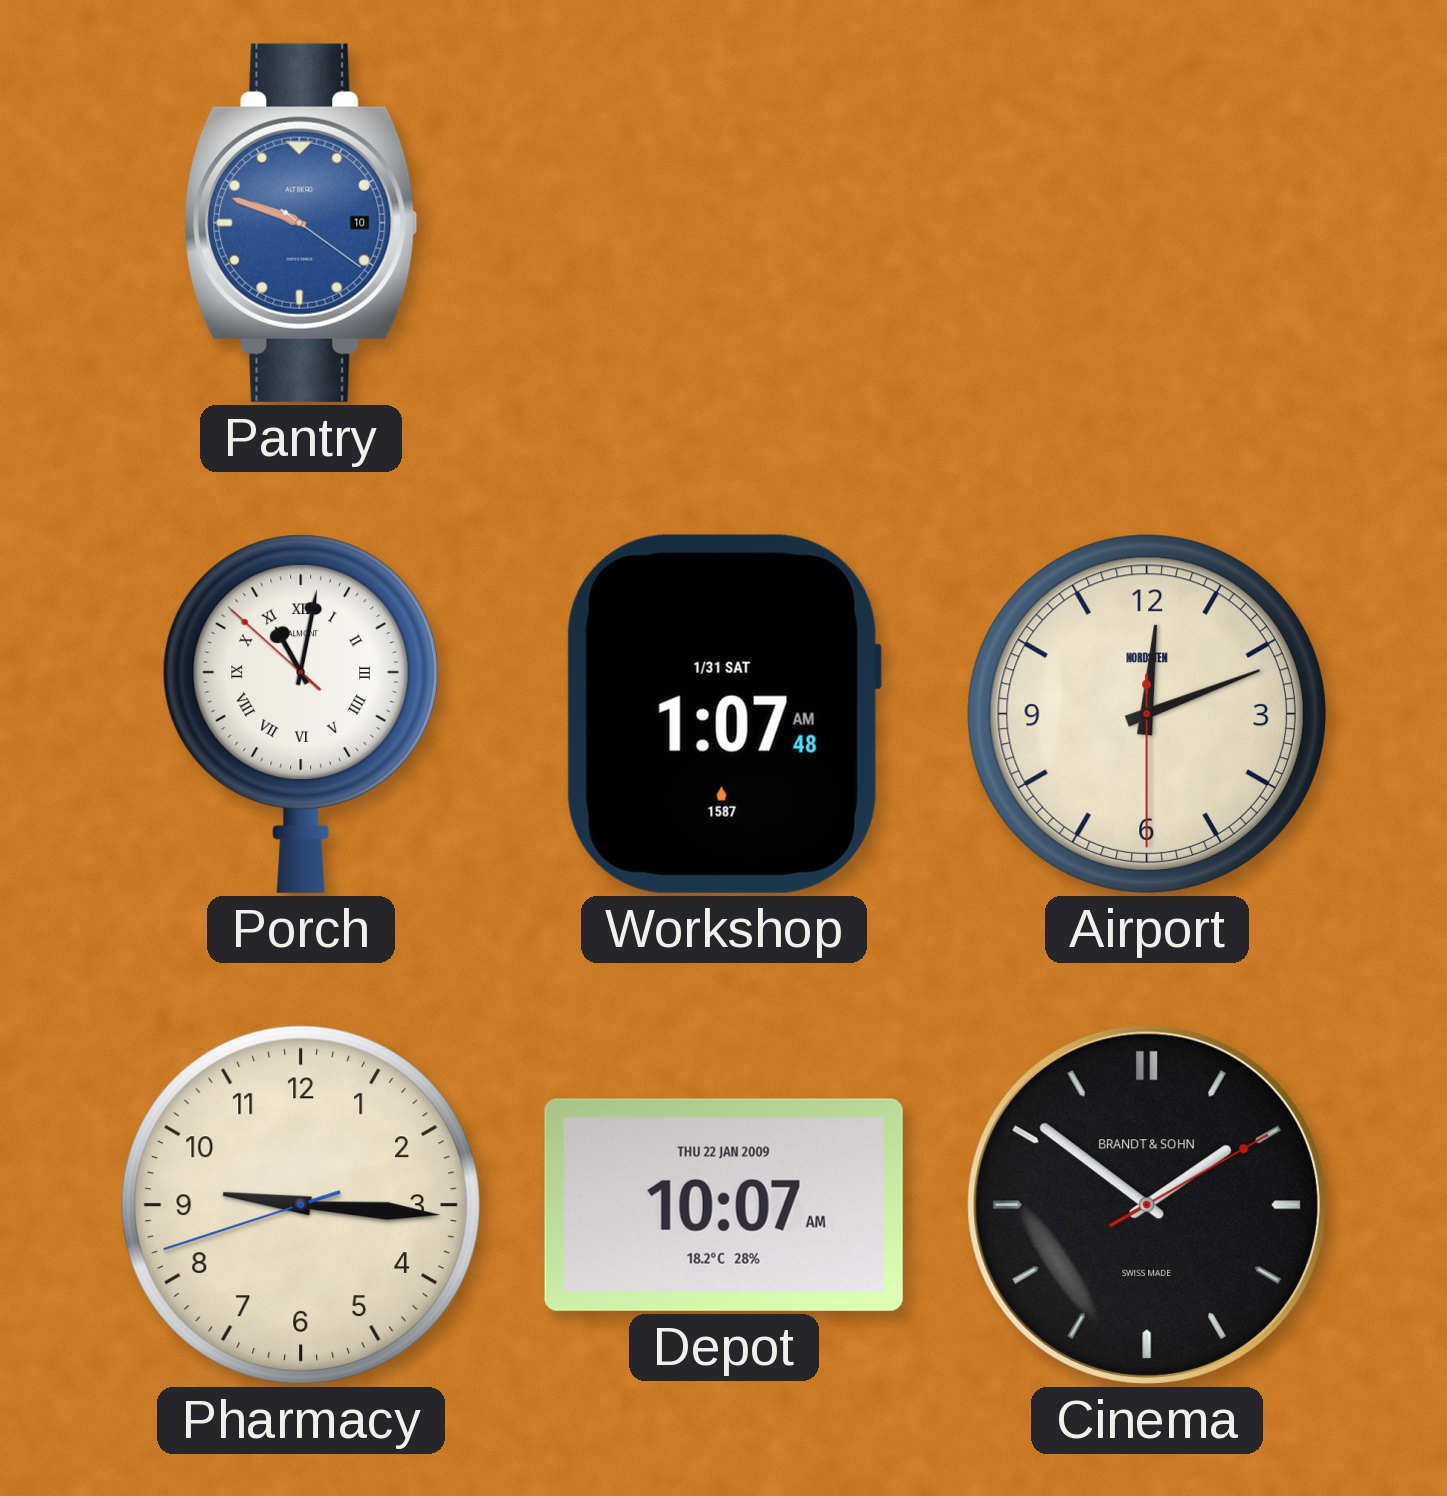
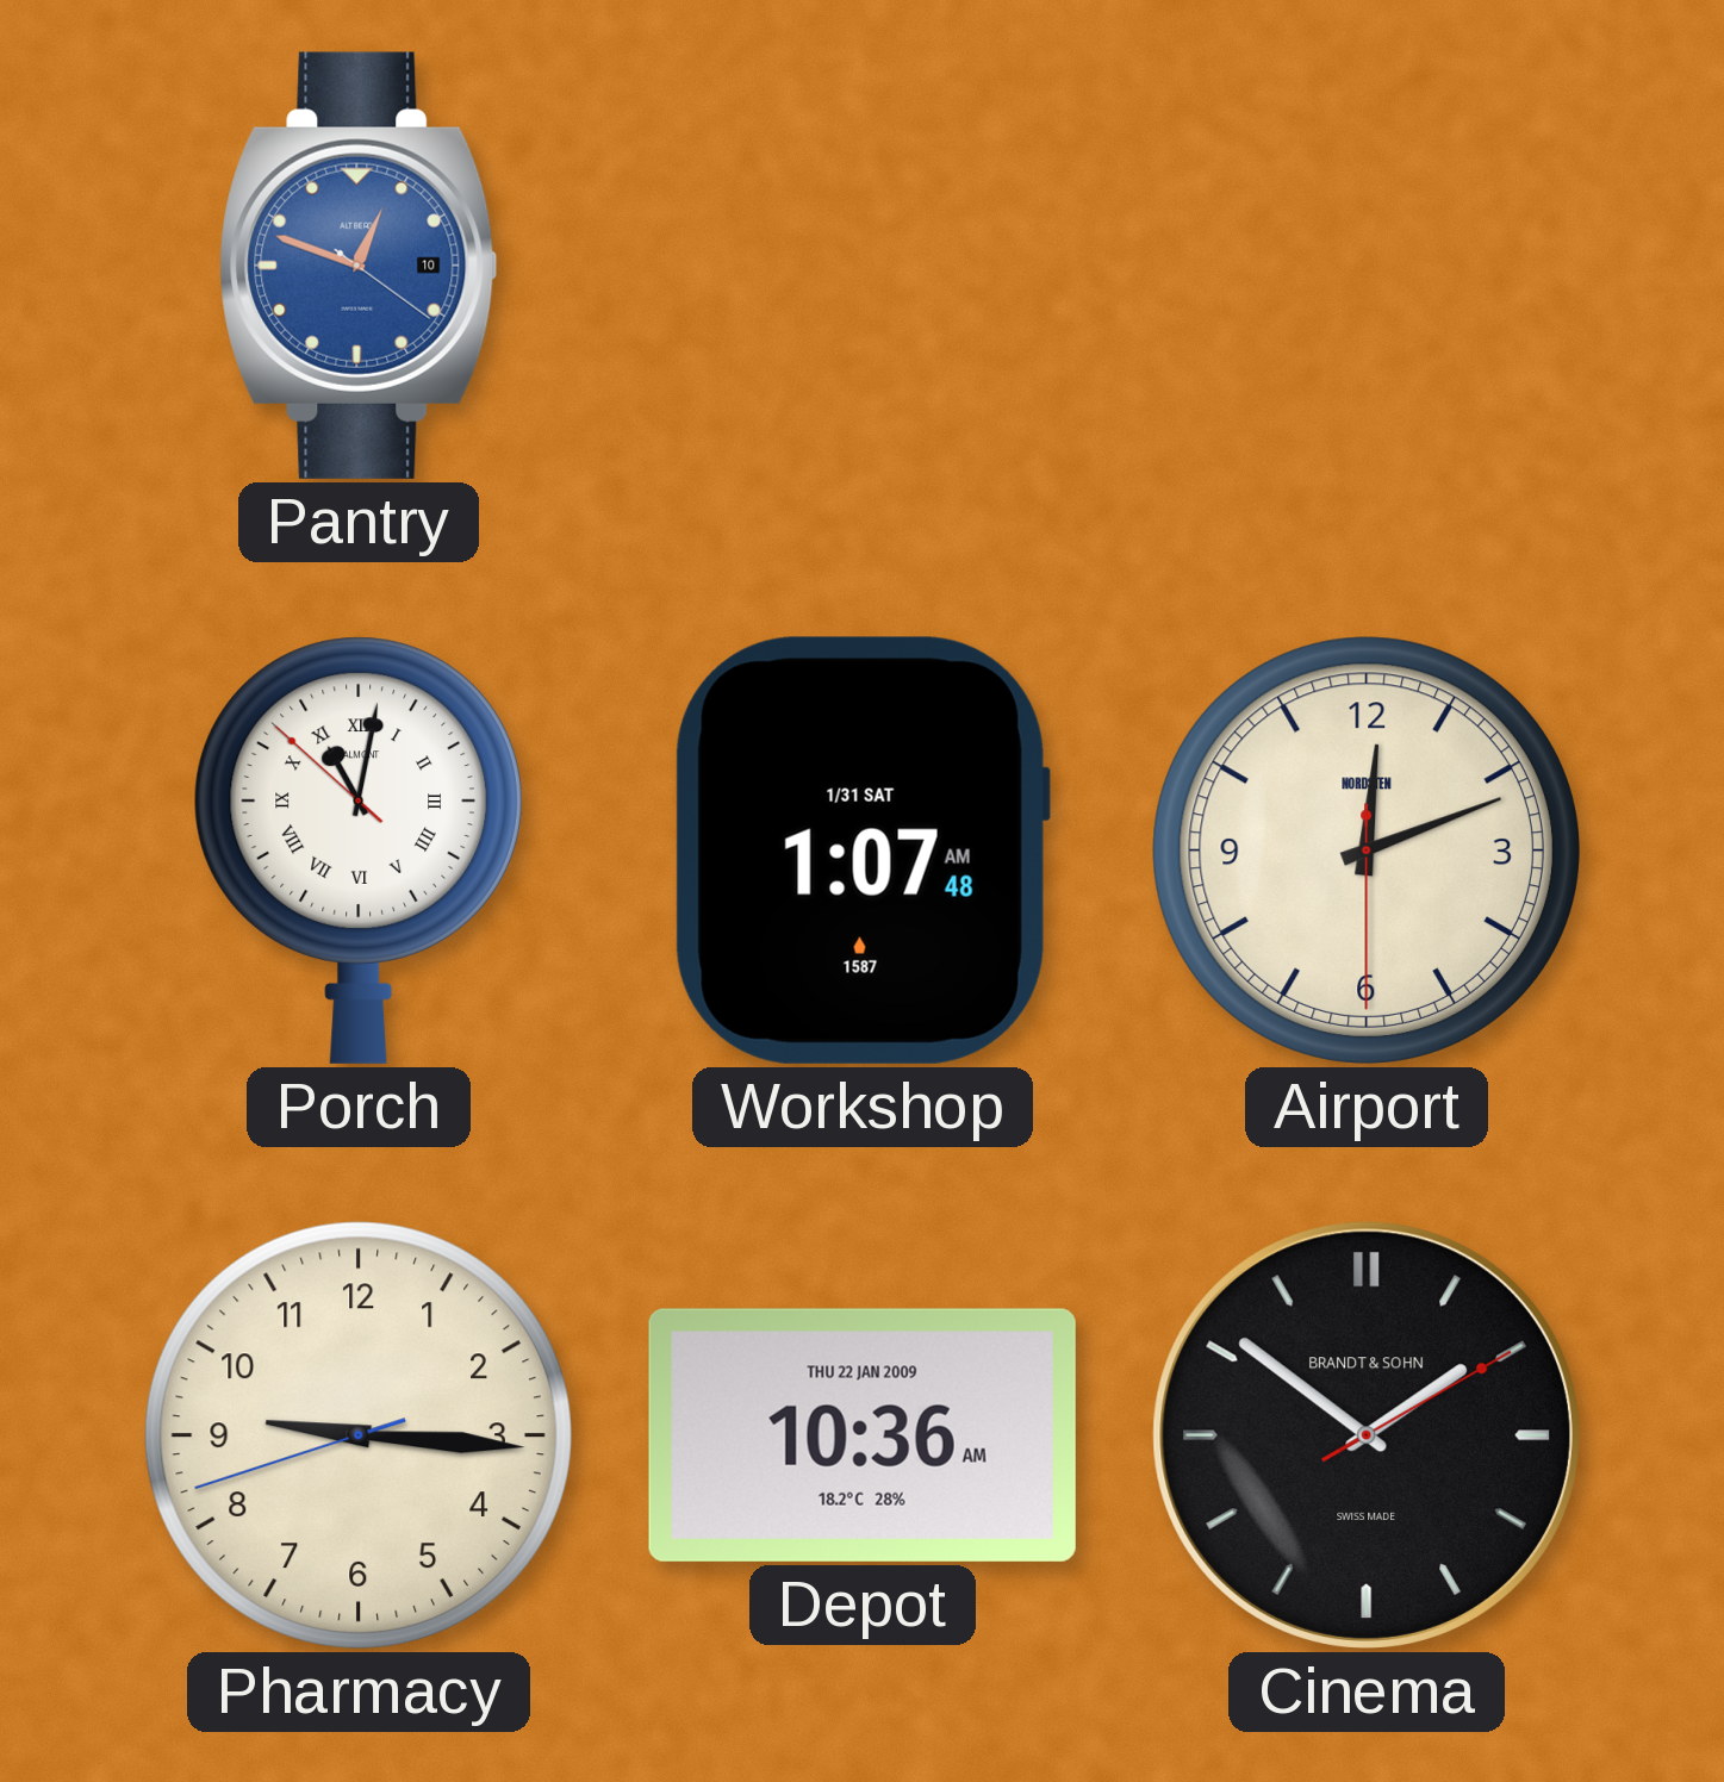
Pantry: 9:48 -> 12:48 (359, 266)
Depot: 10:07 -> 10:36 (863, 1435)
